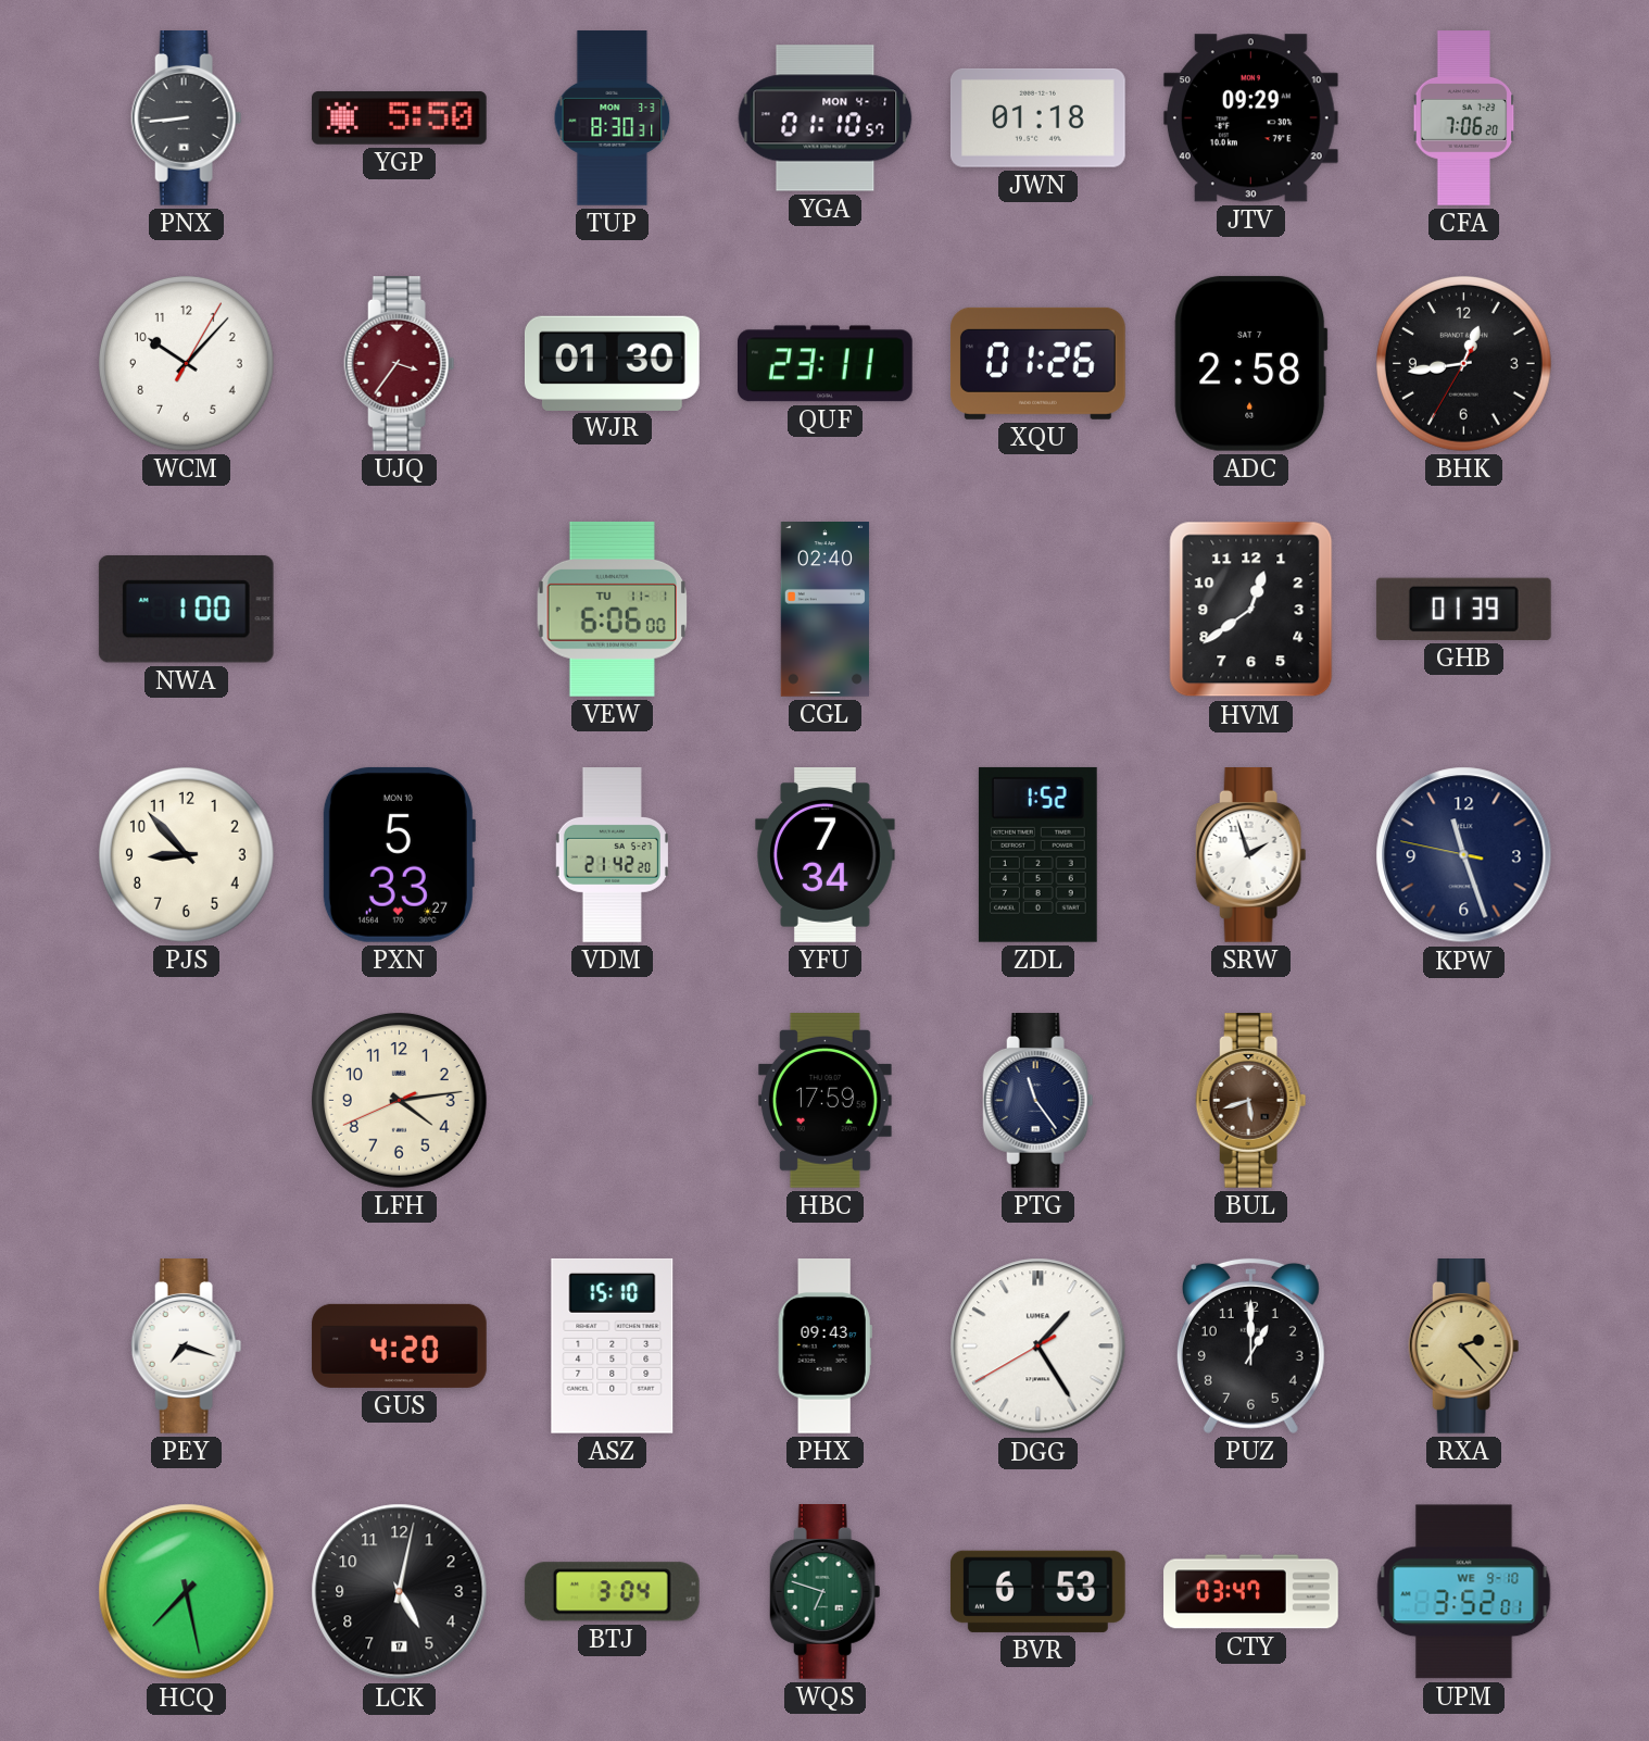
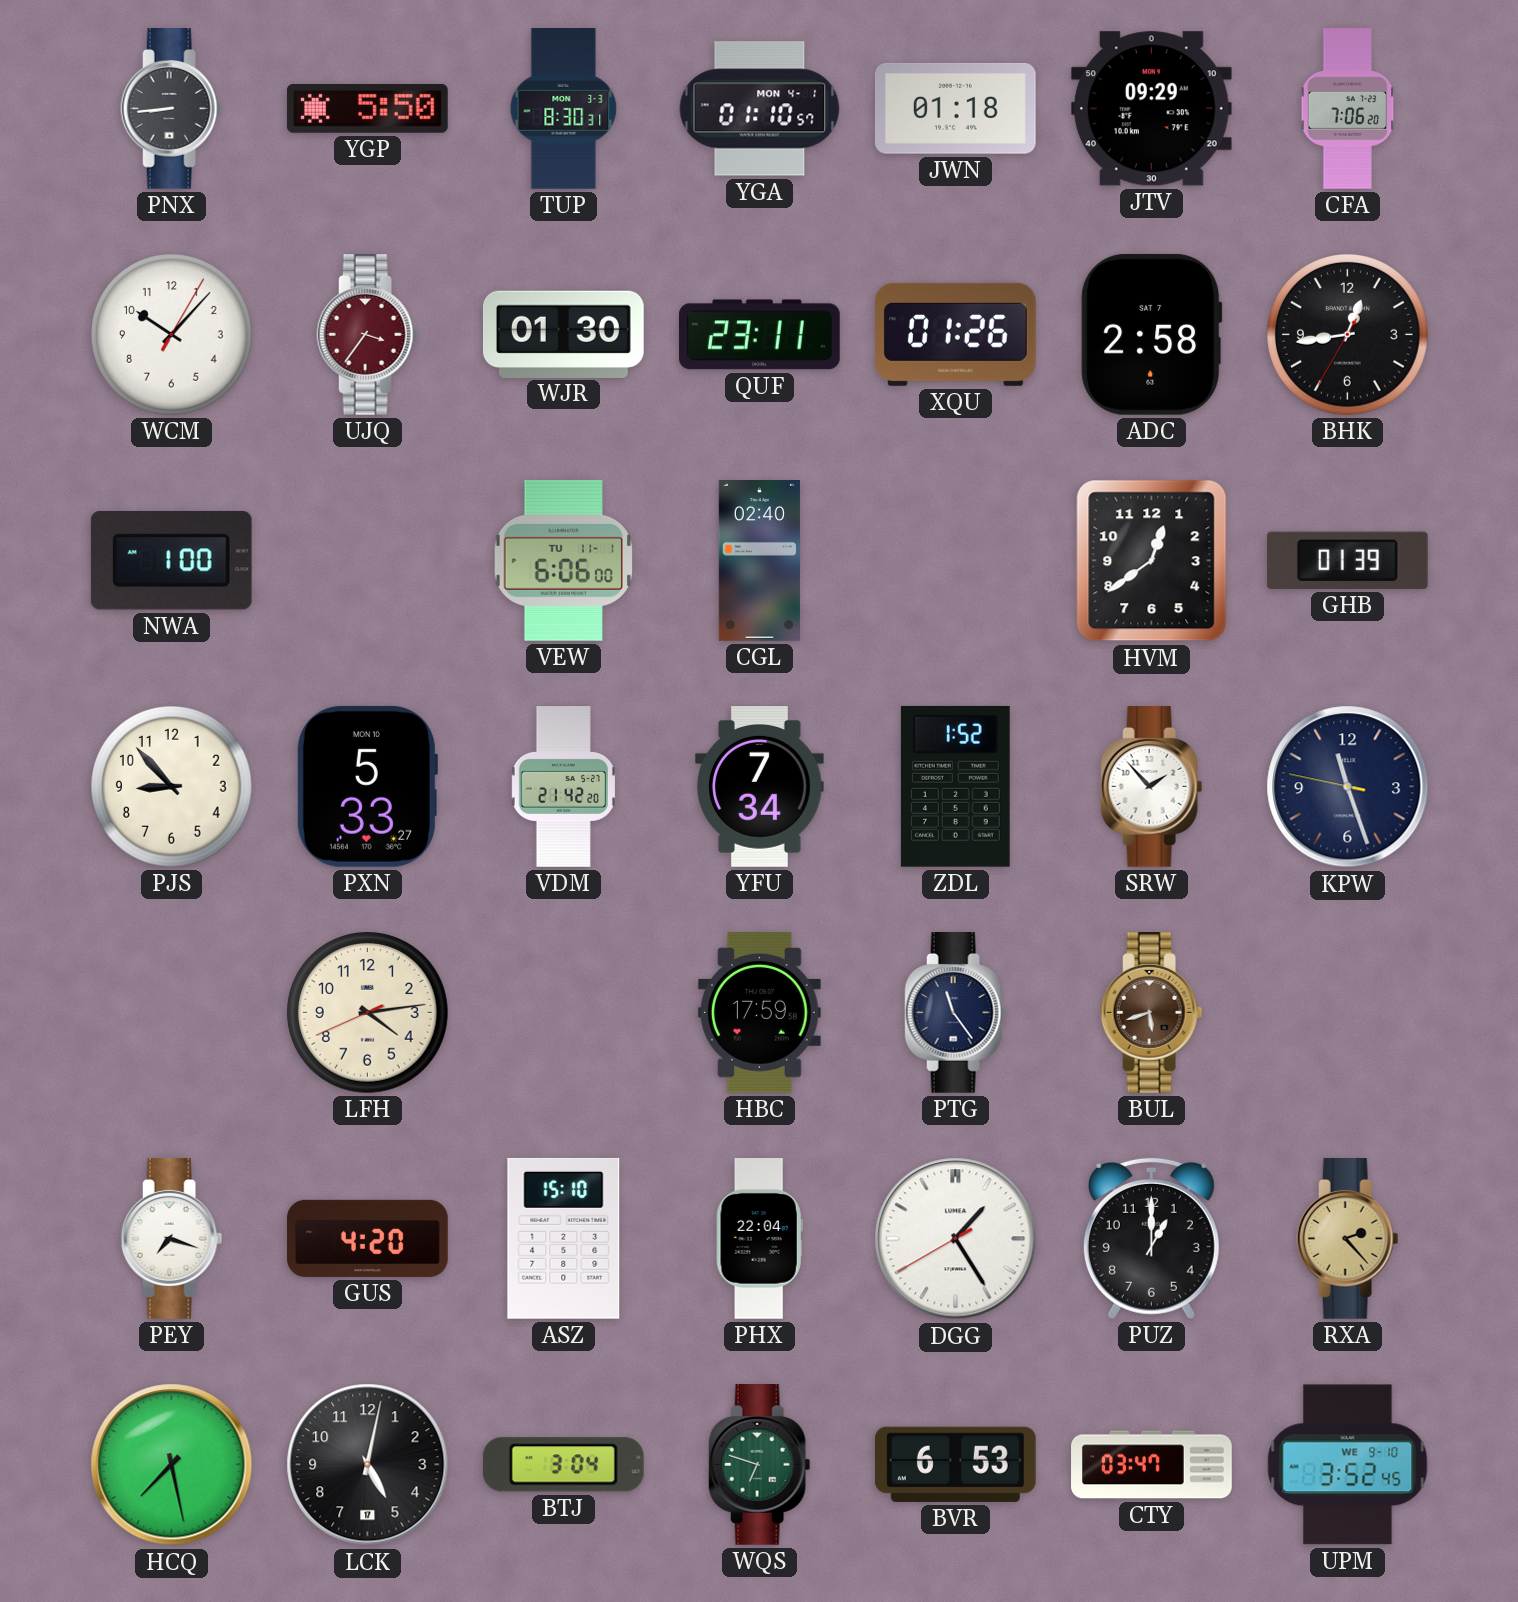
SRW: 1:57 -> 1:53 (1152, 787)
PHX: 09:43 -> 22:04 (759, 1239)
UPM: 3:52:01 -> 3:52:45 (1348, 1465)
